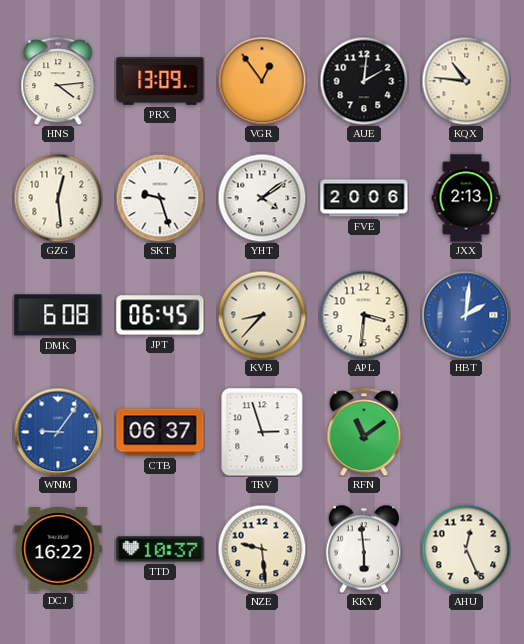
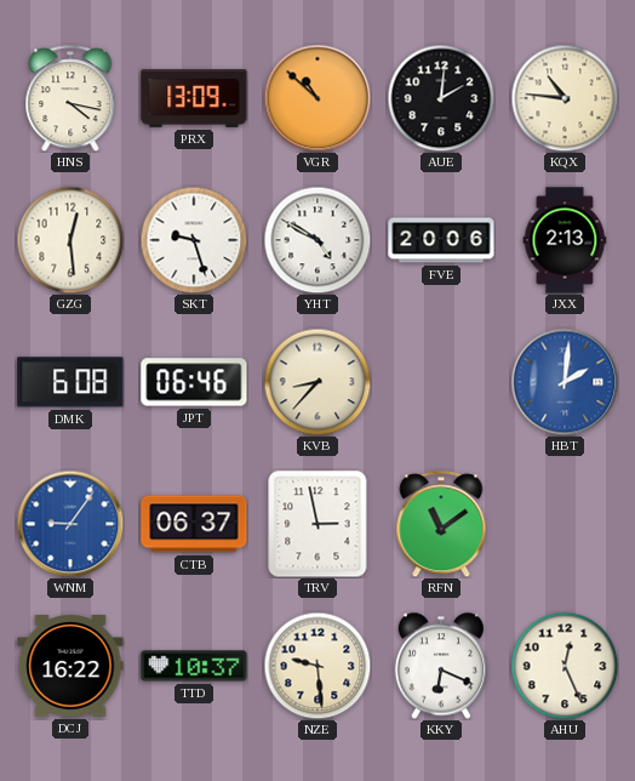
HNS: 4:14 -> 4:17 (70, 98)
VGR: 12:54 -> 10:52 (317, 98)
YHT: 4:09 -> 4:50 (317, 240)
JPT: 06:45 -> 06:46 (194, 382)
APL: 3:31 -> none (364, 315)
TRV: 2:57 -> 2:58 (317, 524)
KKY: 5:59 -> 6:19 (441, 666)
